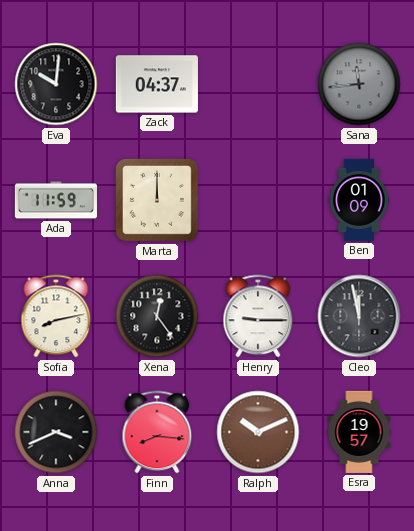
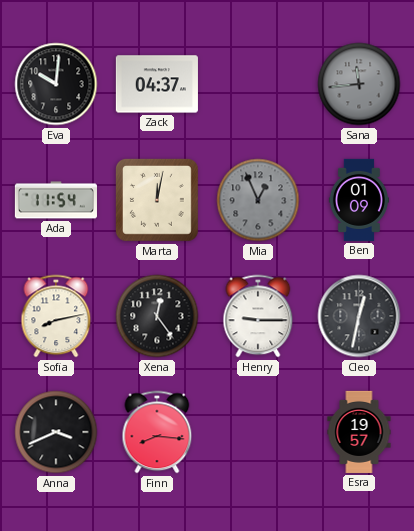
Ada: 11:59 -> 11:54 (56, 200)
Marta: 12:00 -> 12:02 (157, 200)
Mia: none -> 12:56 (258, 200)
Cleo: 11:58 -> 12:32 (359, 316)
Ralph: 10:11 -> none (258, 432)
